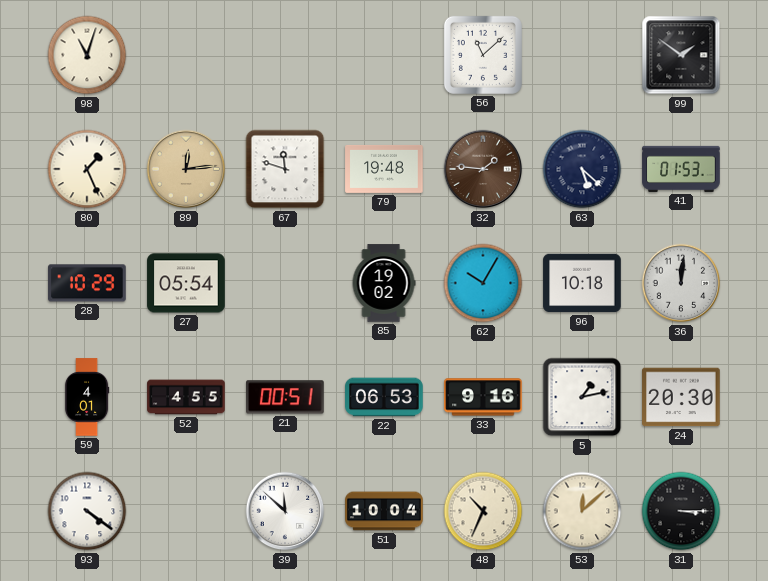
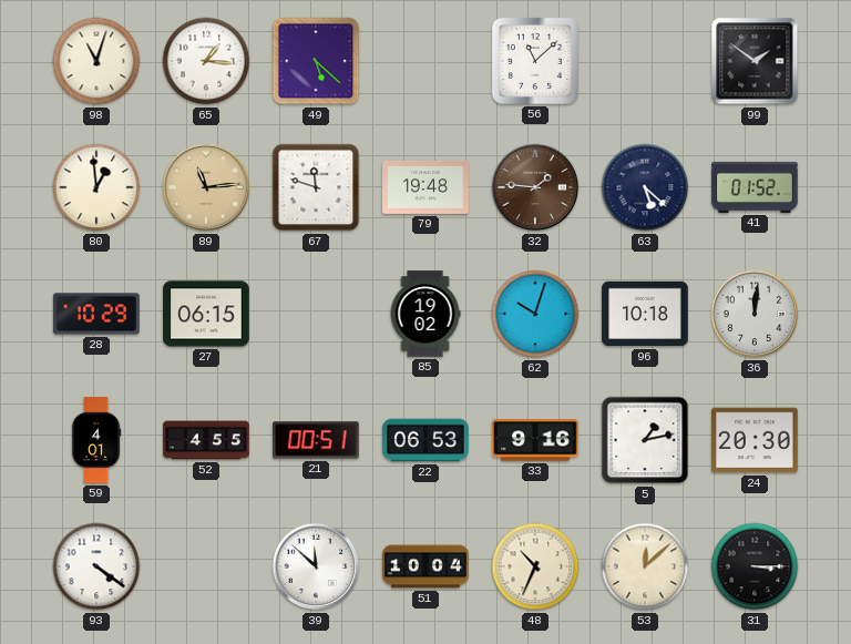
65: none -> 1:16 (206, 61)
49: none -> 5:22 (316, 61)
80: 1:26 -> 12:59 (96, 187)
89: 12:14 -> 11:14 (206, 187)
41: 01:53 -> 01:52 (755, 187)
27: 05:54 -> 06:15 (206, 314)
62: 10:05 -> 10:03 (535, 314)
